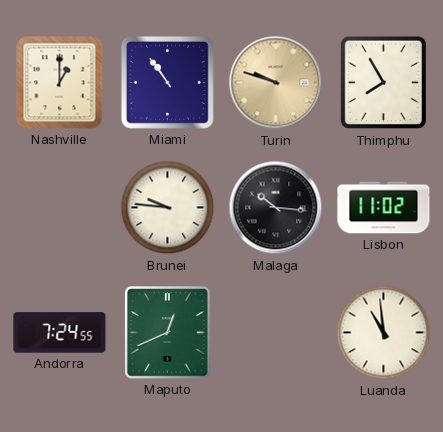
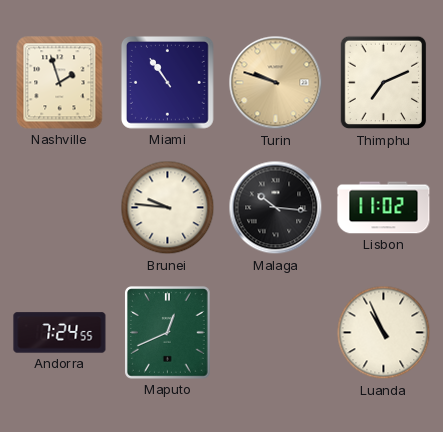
Nashville: 1:00 -> 1:57 (60, 83)
Thimphu: 7:55 -> 7:11 (384, 83)
Luanda: 10:59 -> 10:56 (384, 333)
